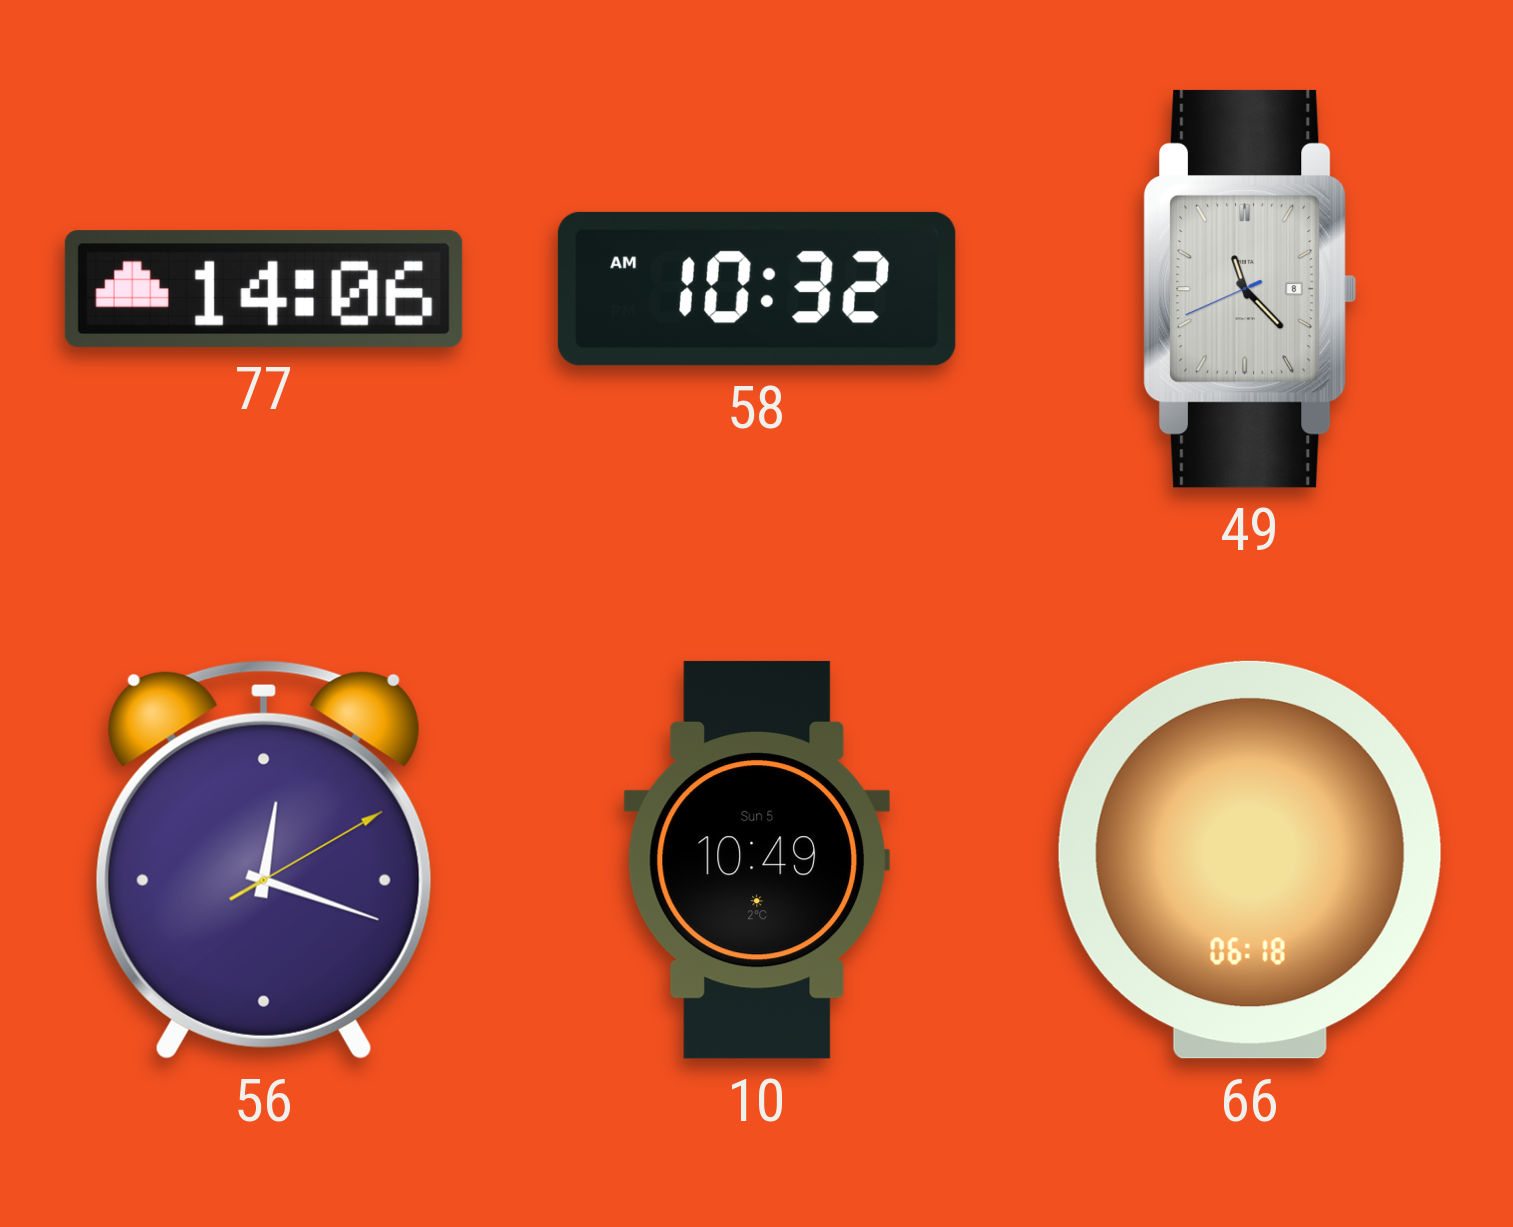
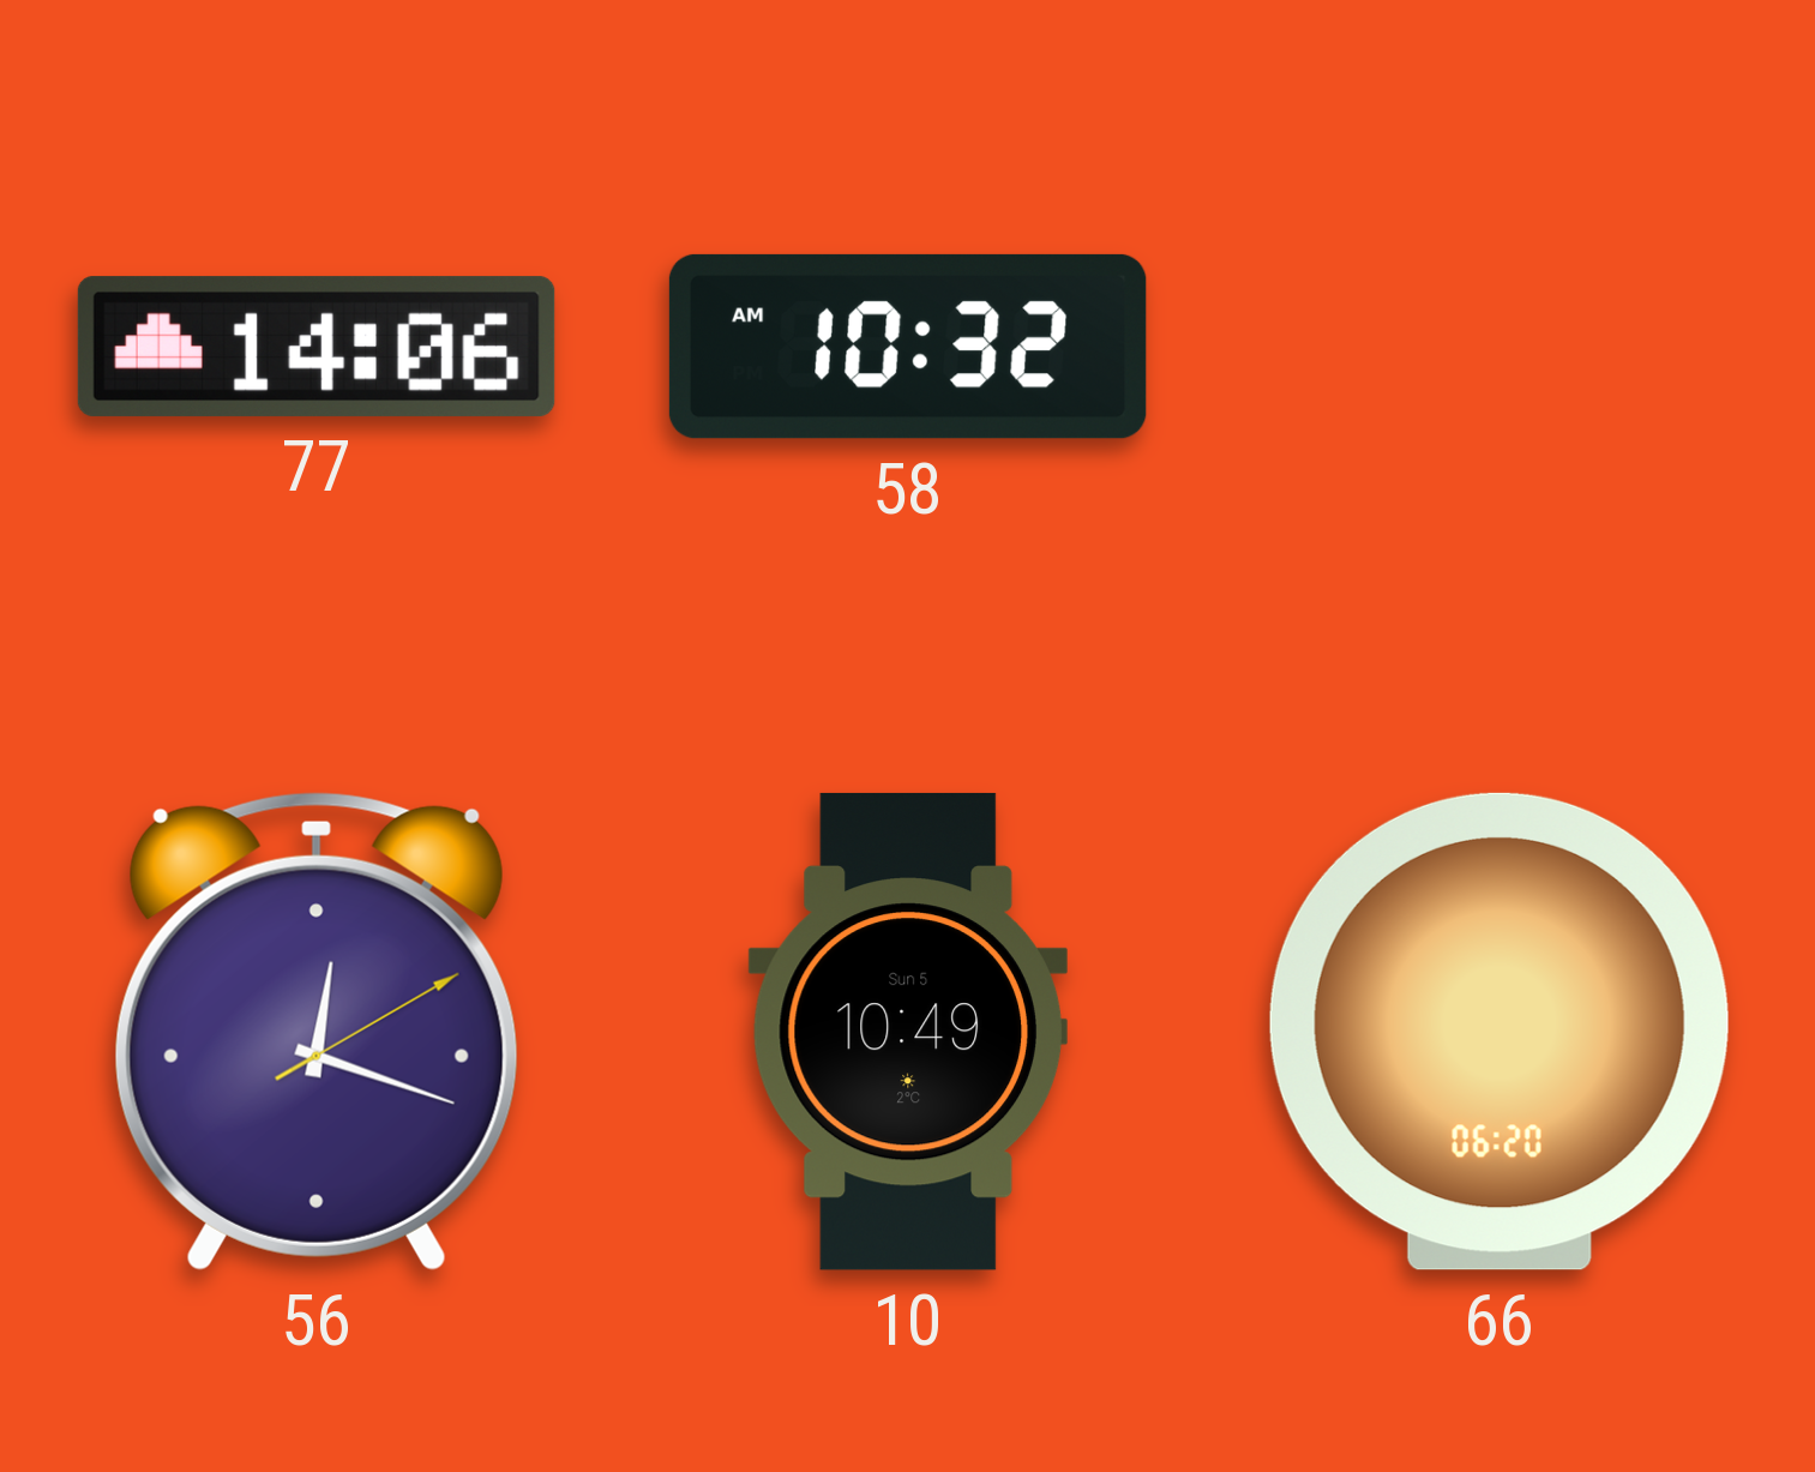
49: 11:22 -> none (1250, 289)
66: 06:18 -> 06:20 (1500, 1032)
